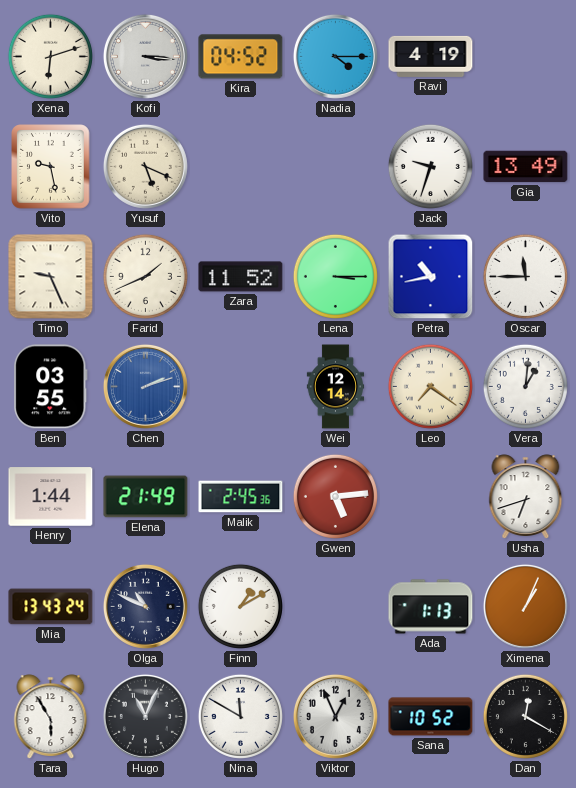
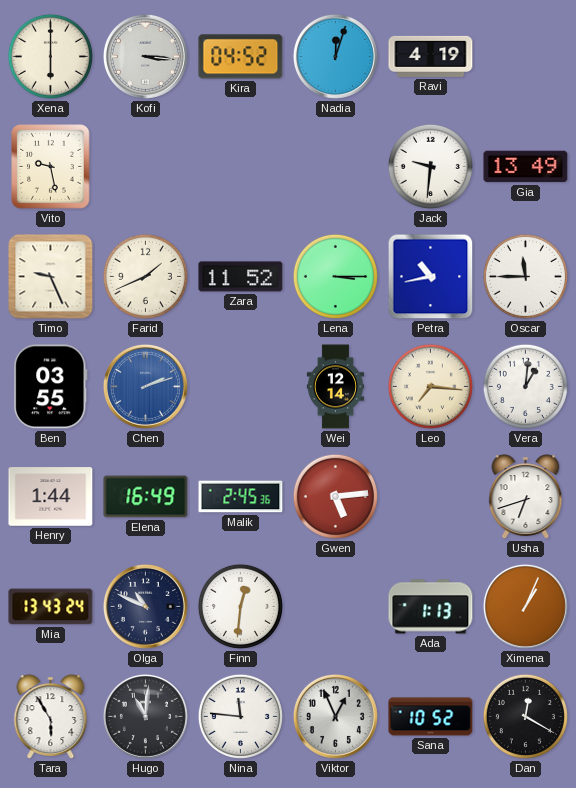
Xena: 6:12 -> 6:00 (50, 56)
Nadia: 4:15 -> 12:03 (335, 56)
Yusuf: 5:19 -> none (145, 166)
Jack: 9:33 -> 9:31 (430, 166)
Leo: 7:21 -> 7:16 (430, 386)
Elena: 21:49 -> 16:49 (146, 497)
Finn: 1:10 -> 12:31 (240, 606)
Hugo: 11:04 -> 11:01 (145, 716)
Nina: 11:50 -> 11:46 (240, 716)
